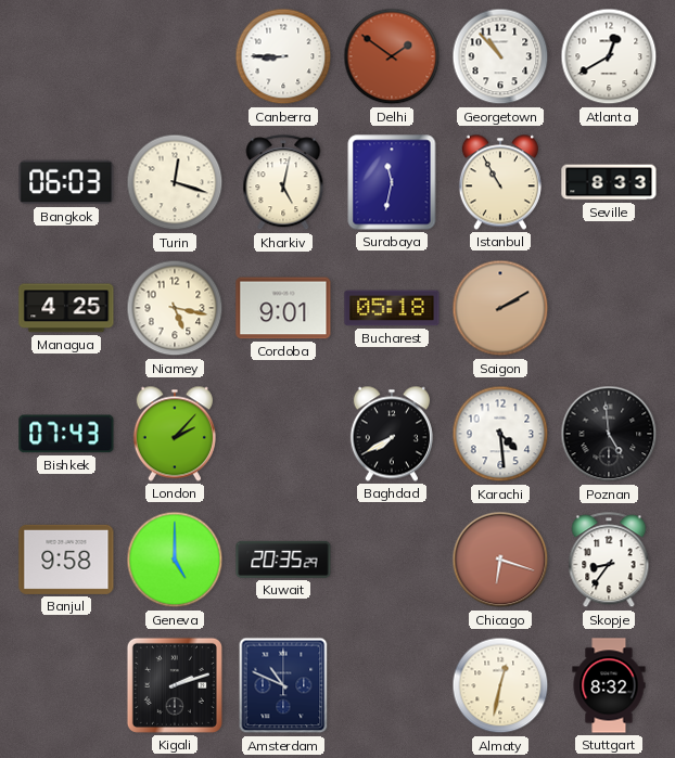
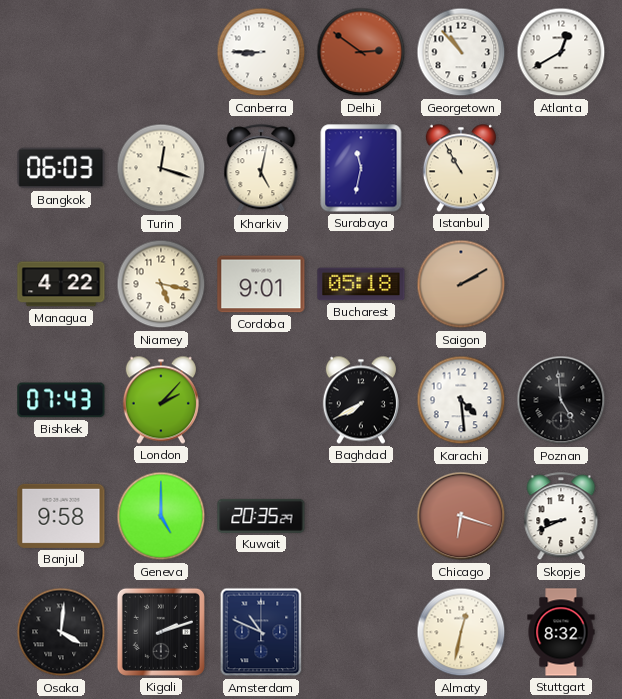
Delhi: 1:51 -> 2:51 (361, 52)
Seville: 8:33 -> none (609, 182)
Managua: 4:25 -> 4:22 (61, 284)
Skopje: 8:36 -> 8:41 (561, 517)
Osaka: none -> 4:01 (61, 632)
